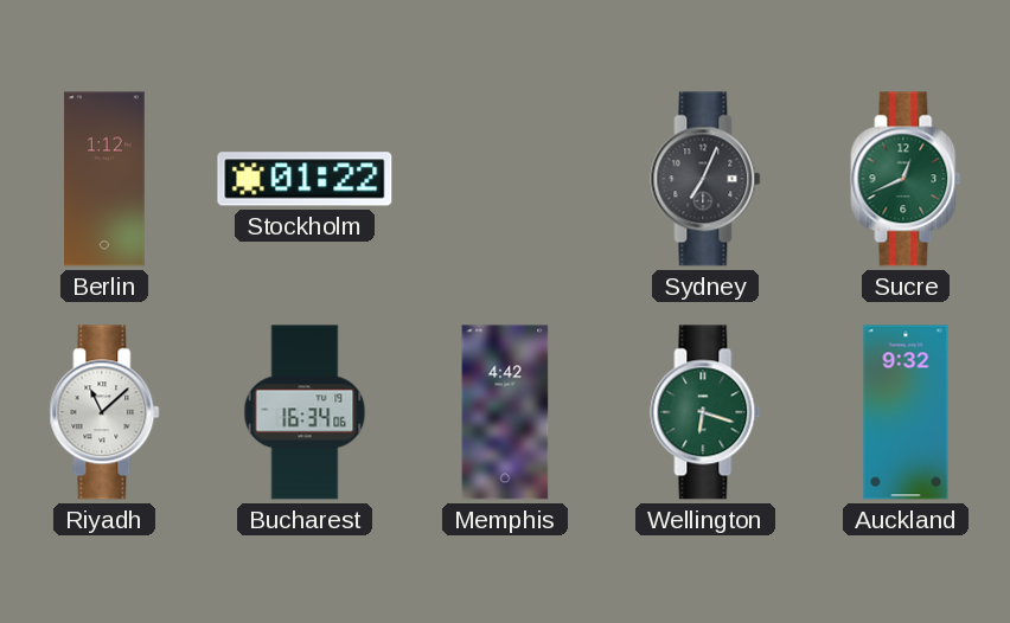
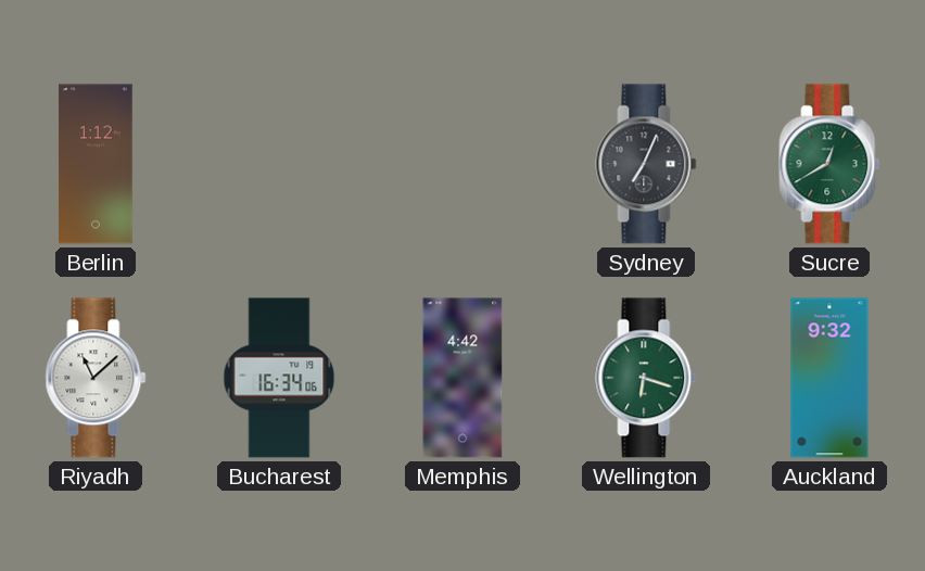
Stockholm: 01:22 -> none (305, 179)
Sucre: 12:41 -> 12:40 (829, 164)
